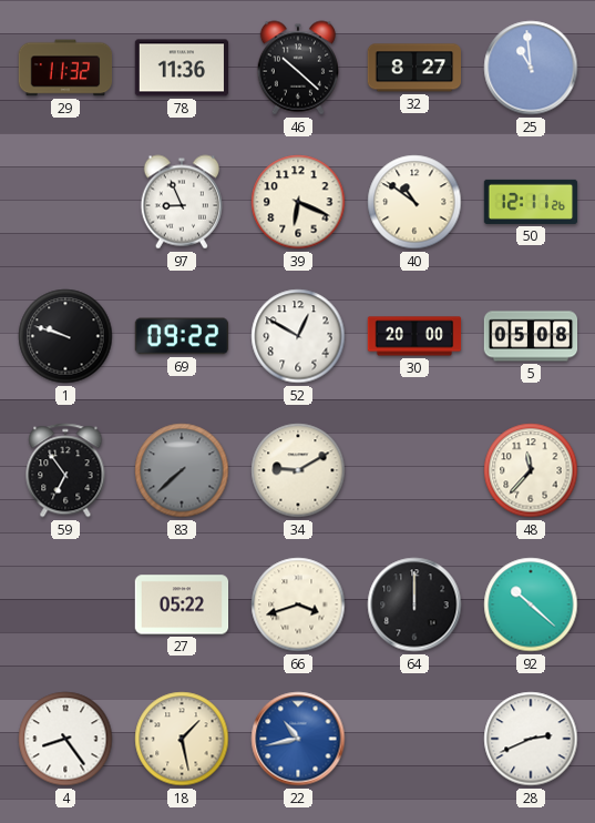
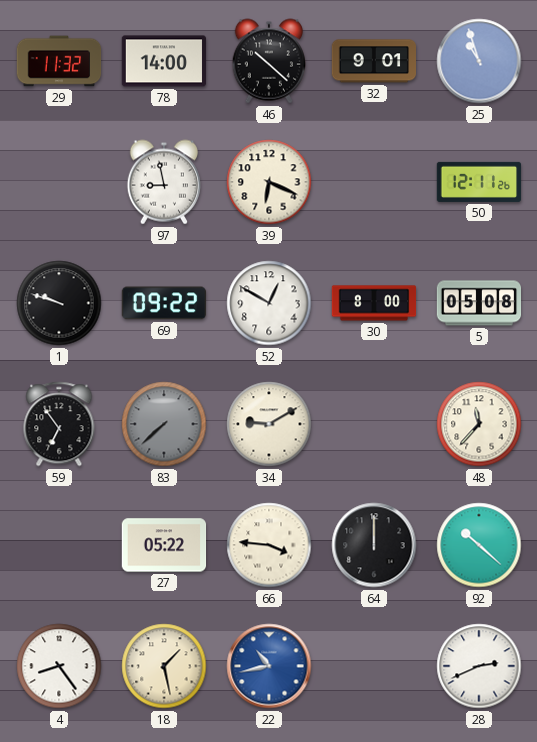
78: 11:36 -> 14:00 (164, 61)
32: 8:27 -> 9:01 (374, 61)
25: 10:59 -> 10:57 (479, 61)
97: 8:56 -> 8:58 (163, 182)
40: 10:51 -> none (414, 202)
30: 20:00 -> 8:00 (374, 303)
66: 3:42 -> 3:46 (269, 545)
